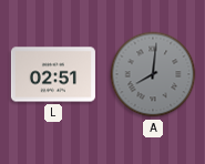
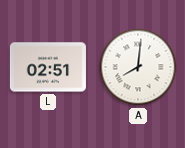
A dial: grey -> white (138, 67)
